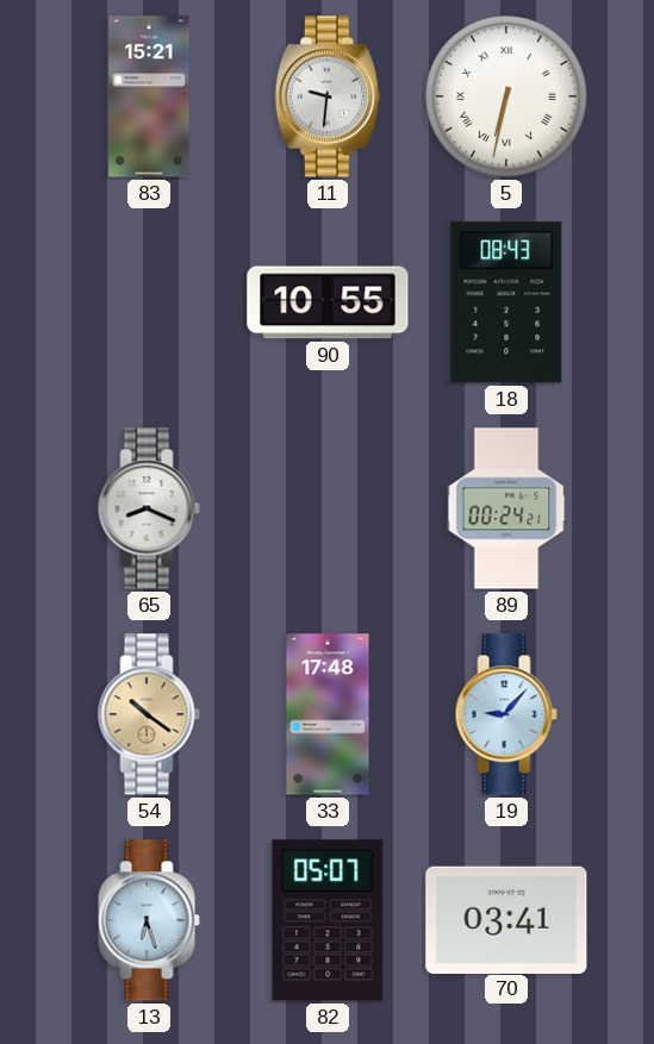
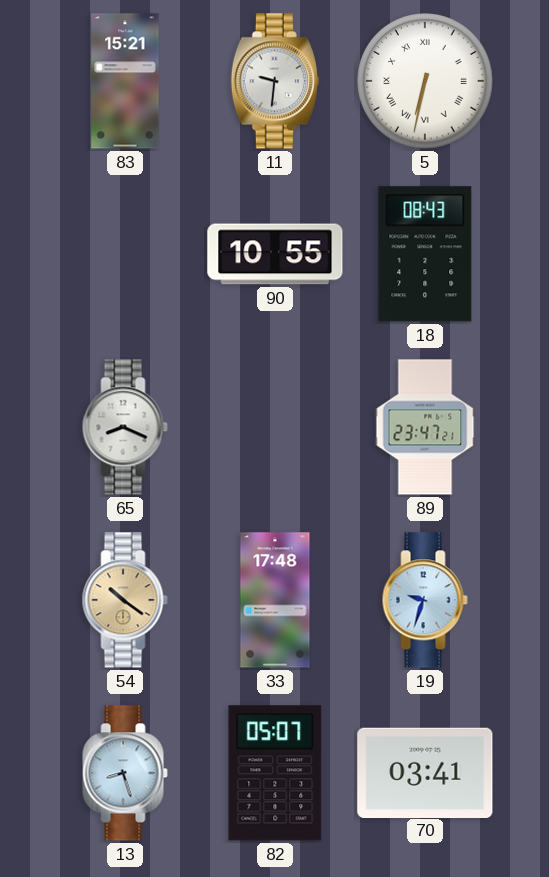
89: 00:24 -> 23:47 (425, 427)
19: 9:07 -> 9:33 (425, 600)
13: 6:27 -> 8:27 (125, 773)
